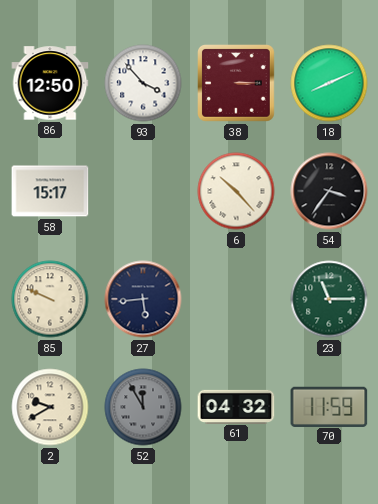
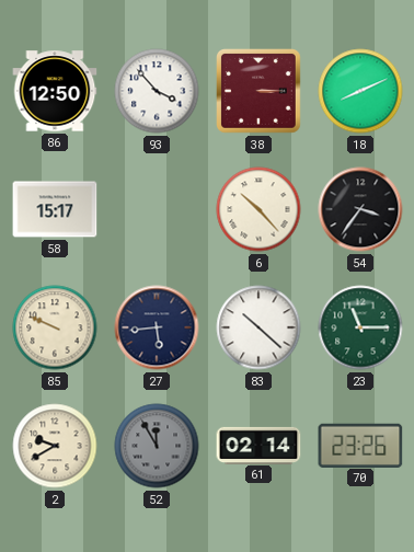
83: none -> 10:22 (258, 327)
61: 04:32 -> 02:14 (258, 445)
70: 11:59 -> 23:26 (360, 445)
